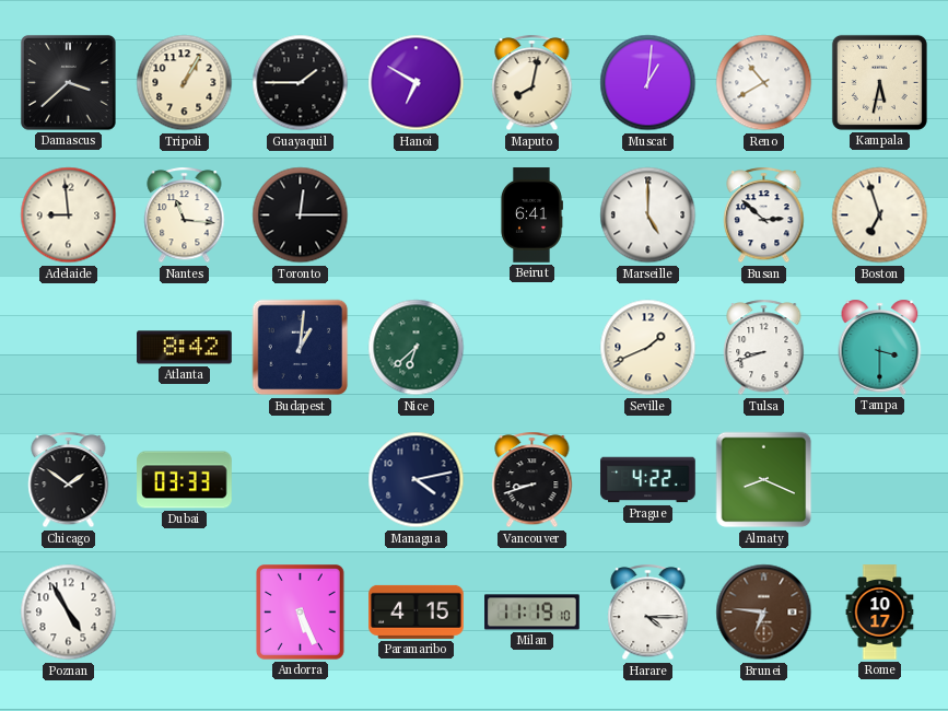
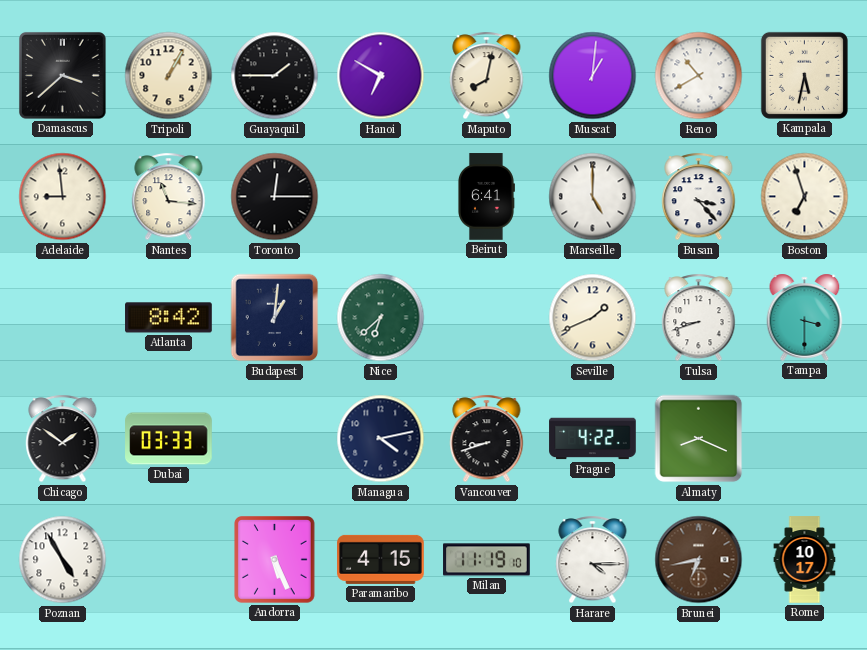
Busan: 2:52 -> 3:23 (699, 197)
Brunei: 6:46 -> 6:43 (699, 560)
